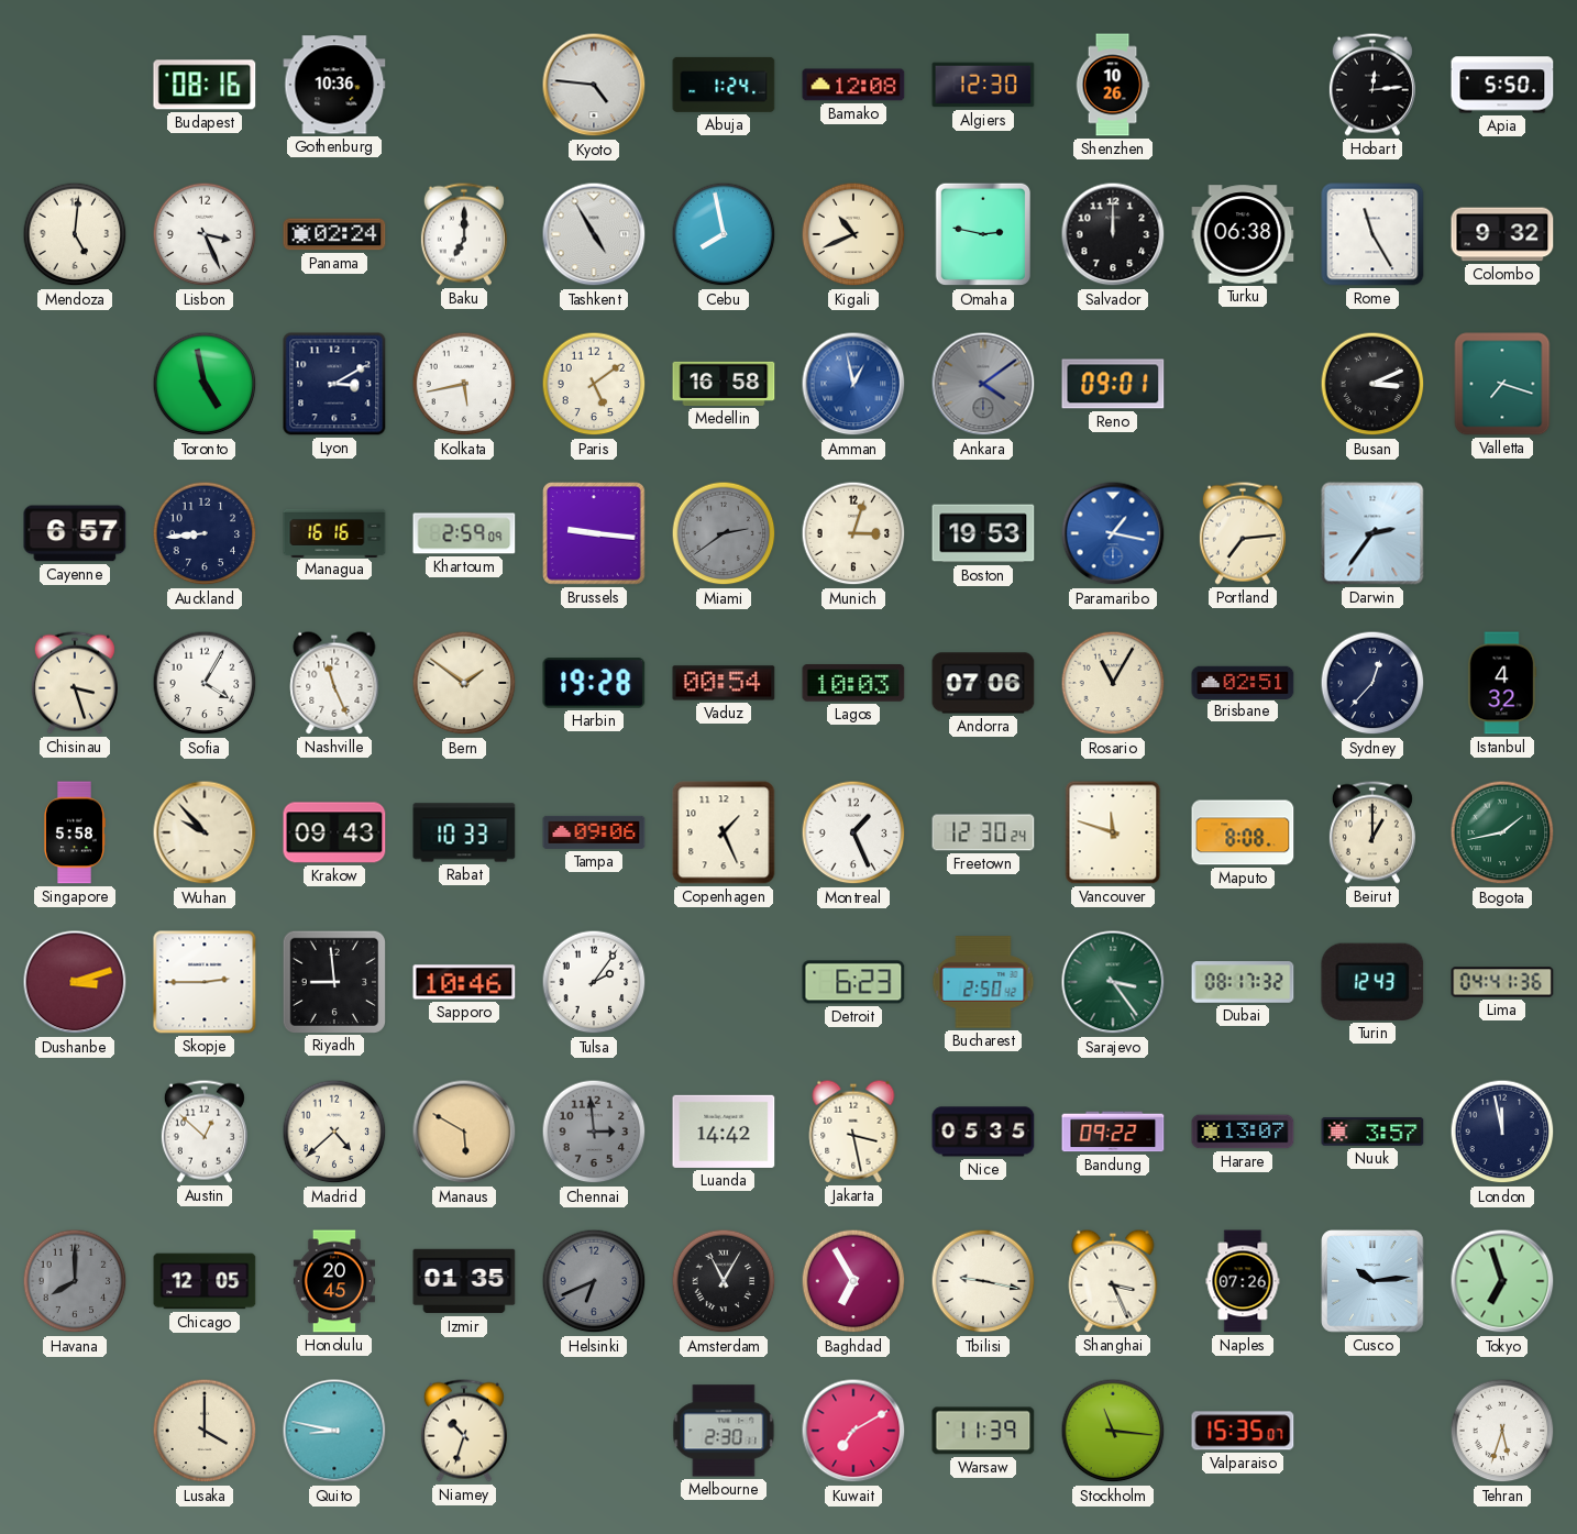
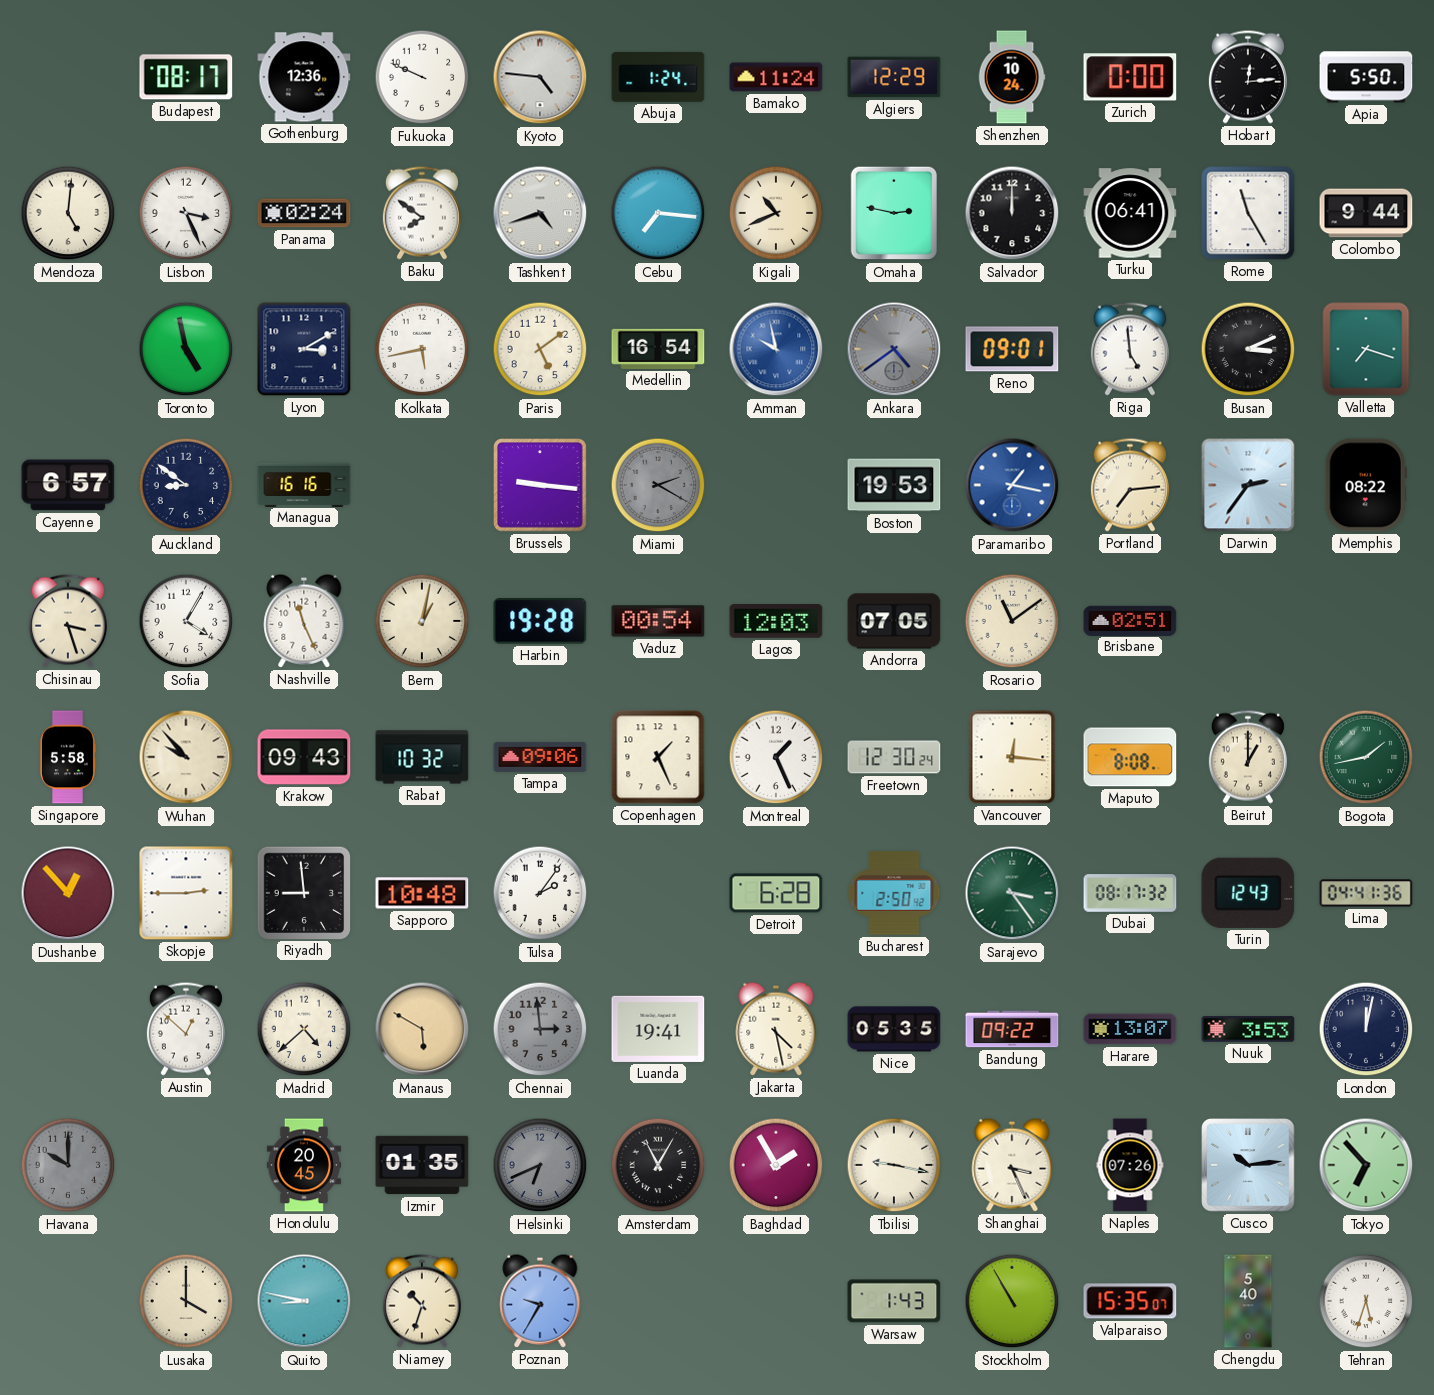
Budapest: 08:16 -> 08:17 (186, 77)
Gothenburg: 10:36 -> 12:36 (304, 77)
Fukuoka: none -> 9:49 (422, 77)
Bamako: 12:08 -> 11:24 (776, 77)
Algiers: 12:30 -> 12:29 (894, 77)
Shenzhen: 10:26 -> 10:24 (1012, 77)
Zurich: none -> 0:00 (1130, 77)
Baku: 7:00 -> 7:51 (422, 213)
Tashkent: 4:55 -> 4:42 (540, 213)
Cebu: 7:58 -> 7:16 (658, 213)
Turku: 06:38 -> 06:41 (1130, 213)
Colombo: 9:32 -> 9:44 (1366, 213)
Medellin: 16:58 -> 16:54 (658, 349)
Amman: 12:58 -> 9:58 (776, 349)
Ankara: 4:09 -> 4:39 (894, 349)
Riga: none -> 4:59 (1130, 349)
Auckland: 8:44 -> 8:51 (186, 485)
Khartoum: 2:59 -> none (464, 533)
Miami: 2:39 -> 2:20 (658, 485)
Munich: 3:03 -> none (853, 533)
Memphis: none -> 08:22 (1366, 485)
Bern: 1:51 -> 1:02 (422, 621)
Lagos: 10:03 -> 12:03 (776, 621)
Andorra: 07:06 -> 07:05 (894, 621)
Rosario: 11:05 -> 11:09 (1012, 621)
Sydney: 12:37 -> none (1372, 683)
Istanbul: 4:32 -> none (1502, 683)
Rabat: 10:33 -> 10:32 (422, 757)
Vancouver: 11:48 -> 12:16 (1012, 757)
Dushanbe: 3:12 -> 12:53 (68, 893)
Sapporo: 10:46 -> 10:48 (422, 893)
Detroit: 6:23 -> 6:28 (776, 893)
Luanda: 14:42 -> 19:41 (658, 1029)
Jakarta: 3:28 -> 4:28 (776, 1029)
Nuuk: 3:57 -> 3:53 (1248, 1029)
London: 11:58 -> 12:02 (1366, 1029)
Havana: 8:00 -> 10:00 (68, 1165)
Chicago: 12:05 -> none (205, 1281)
Baghdad: 6:55 -> 1:55 (776, 1165)
Tokyo: 6:57 -> 6:53 (1366, 1165)
Poznan: none -> 9:35 (540, 1301)
Melbourne: 2:30 -> none (724, 1431)
Kuwait: 7:10 -> none (853, 1431)
Warsaw: 11:39 -> 1:43 (894, 1301)
Stockholm: 11:16 -> 10:55 (1012, 1301)
Chengdu: none -> 5:40 (1248, 1301)
